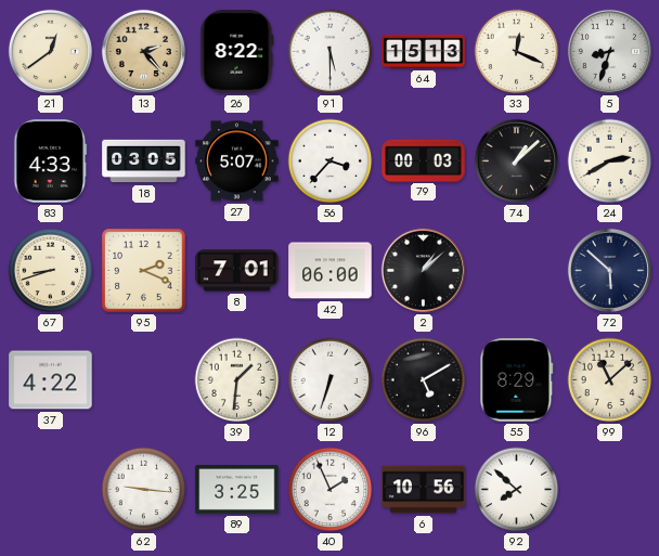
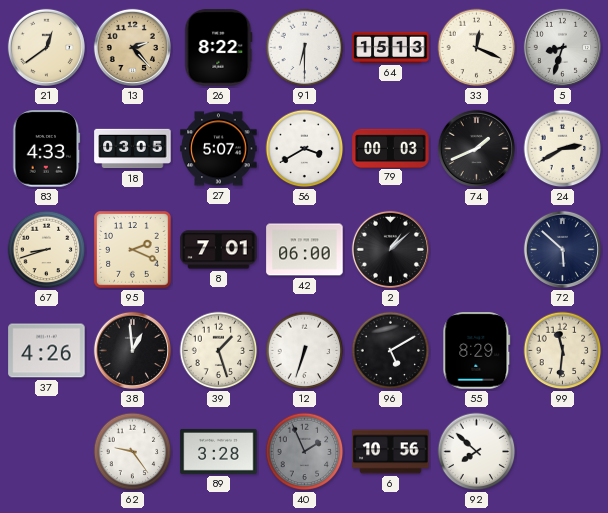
91: 5:30 -> 6:30 (305, 48)
56: 3:37 -> 3:40 (305, 149)
74: 1:08 -> 1:41 (476, 148)
37: 4:22 -> 4:26 (47, 351)
38: none -> 12:59 (132, 350)
39: 1:31 -> 1:27 (219, 351)
99: 11:08 -> 11:31 (563, 351)
62: 9:16 -> 9:24 (133, 452)
89: 3:25 -> 3:28 (219, 451)
40 dial: white -> grey (305, 452)
